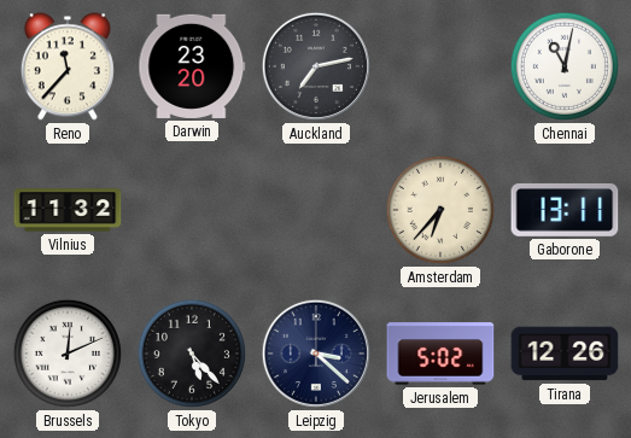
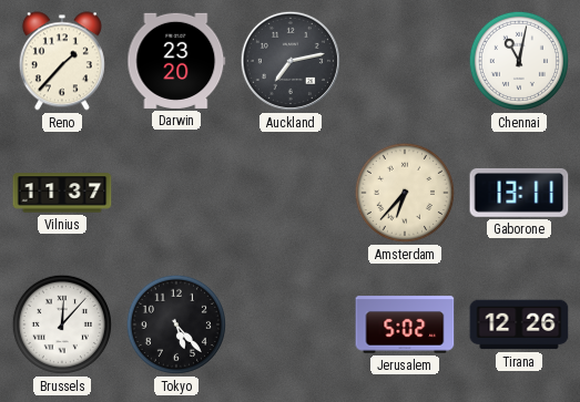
Reno: 11:37 -> 1:37 (62, 61)
Vilnius: 11:32 -> 11:37 (62, 193)
Brussels: 12:11 -> 12:07 (62, 324)
Leipzig: 3:22 -> none (316, 354)
